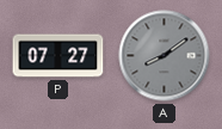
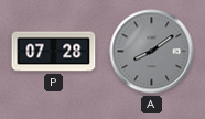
P: 07:27 -> 07:28 (54, 52)
